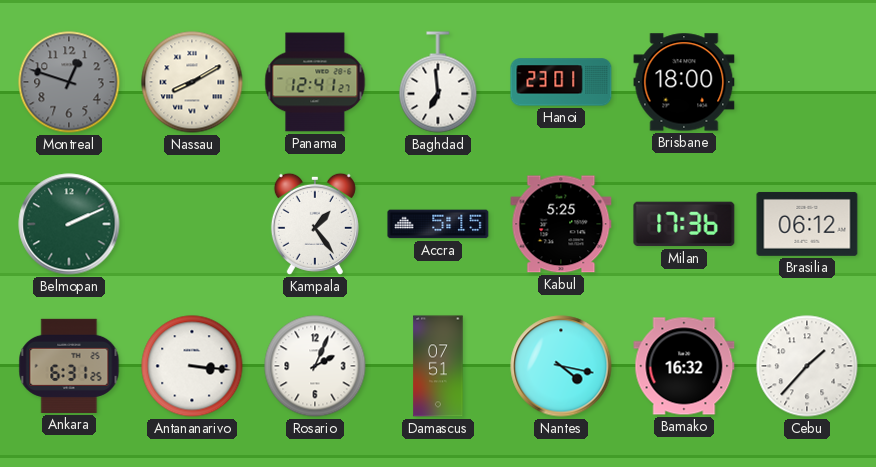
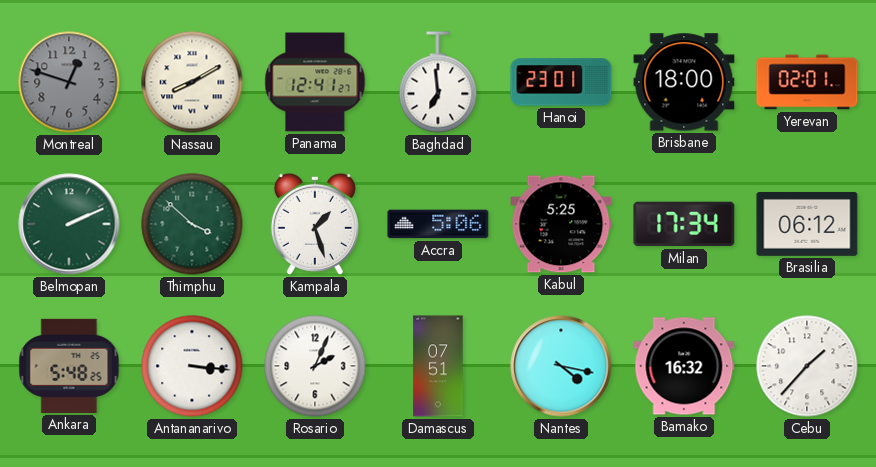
Yerevan: none -> 02:01 (807, 82)
Thimphu: none -> 3:52 (192, 224)
Kampala: 1:24 -> 1:27 (315, 224)
Accra: 5:15 -> 5:06 (438, 224)
Milan: 17:36 -> 17:34 (684, 224)
Ankara: 6:31 -> 5:48 (69, 366)
